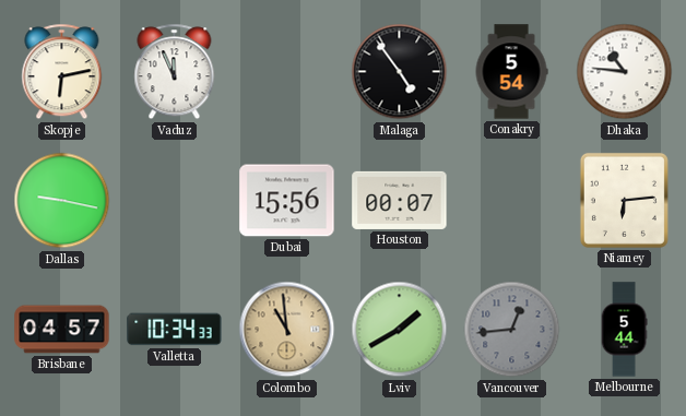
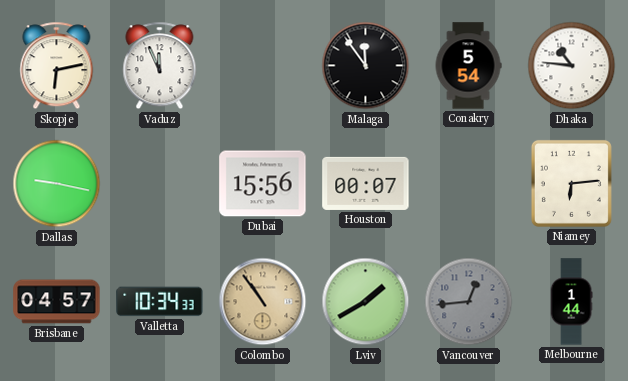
Malaga: 4:54 -> 11:54 (366, 66)
Colombo: 10:59 -> 10:54 (263, 302)
Melbourne: 5:44 -> 1:44 (571, 302)
